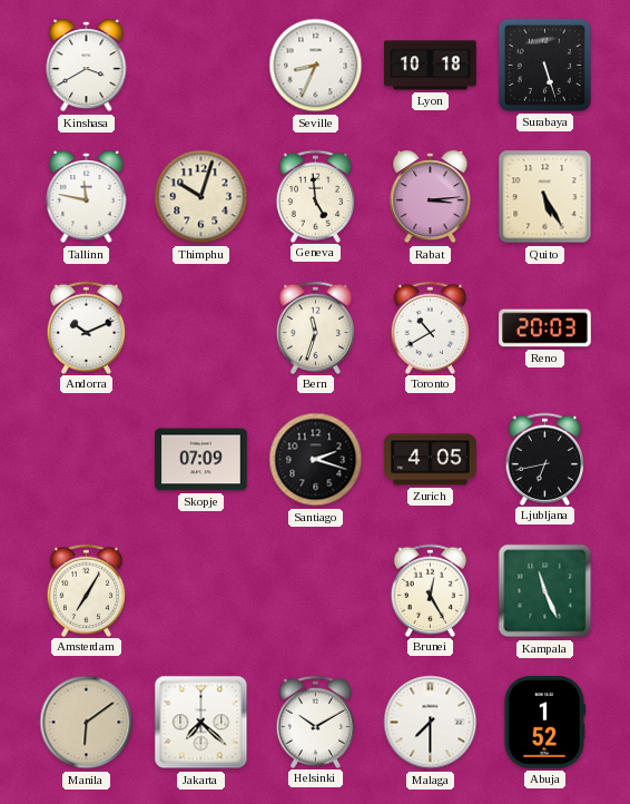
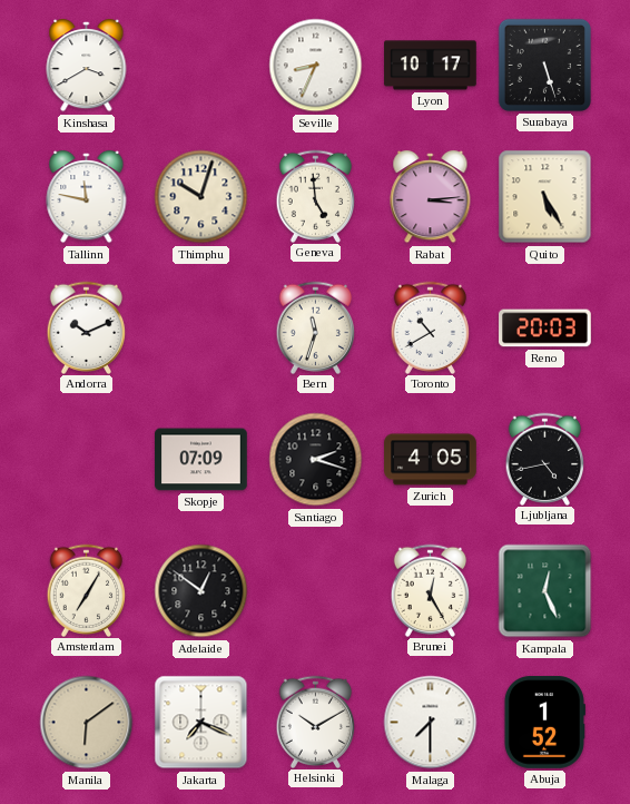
Lyon: 10:18 -> 10:17 (431, 66)
Ljubljana: 6:43 -> 4:43 (545, 459)
Adelaide: none -> 12:51 (201, 591)
Kampala: 11:26 -> 12:26 (545, 591)
Jakarta: 7:22 -> 7:19 (201, 723)
